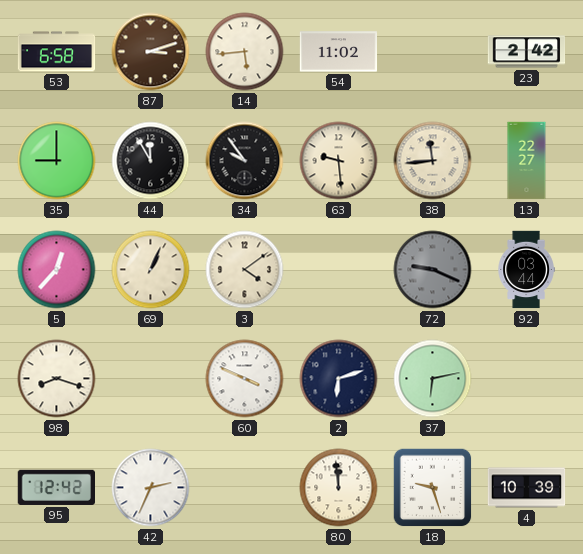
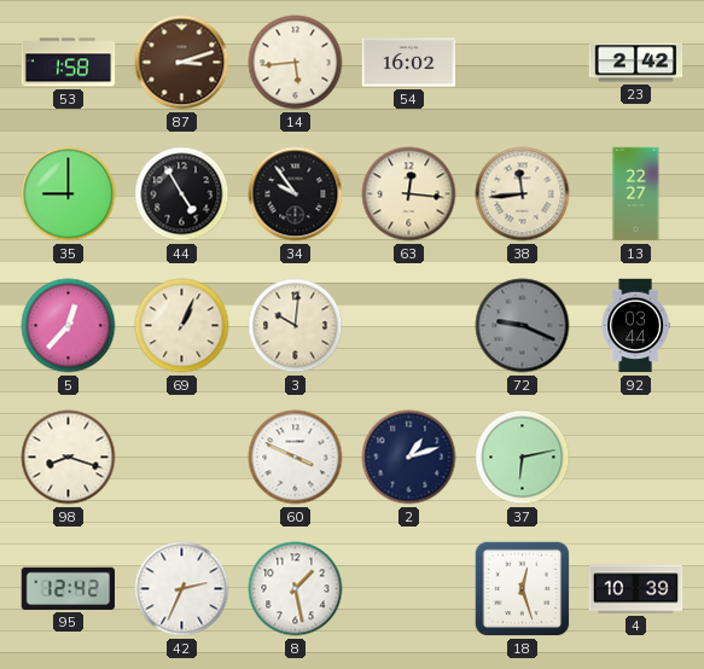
53: 6:58 -> 1:58 (69, 63)
54: 11:02 -> 16:02 (409, 63)
44: 11:55 -> 4:55 (182, 194)
63: 9:29 -> 12:16 (409, 194)
3: 4:09 -> 10:01 (296, 326)
2: 6:12 -> 1:12 (409, 458)
8: none -> 1:28 (296, 589)
80: 11:59 -> none (339, 488)
18: 9:27 -> 12:27 (523, 589)
